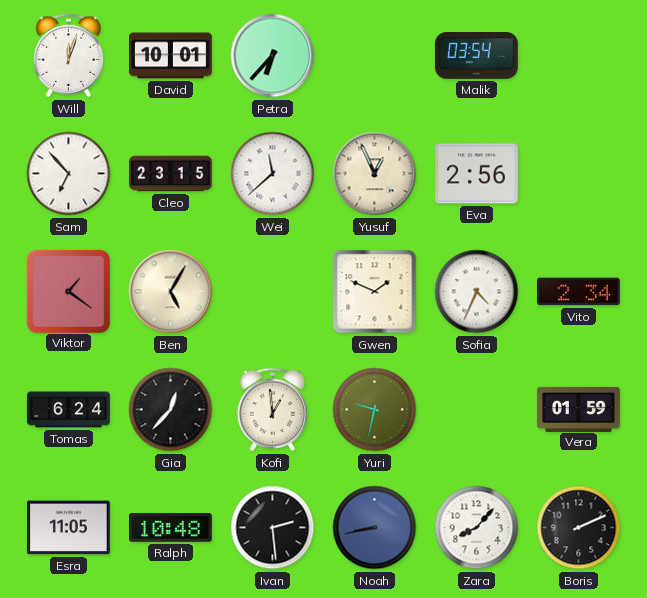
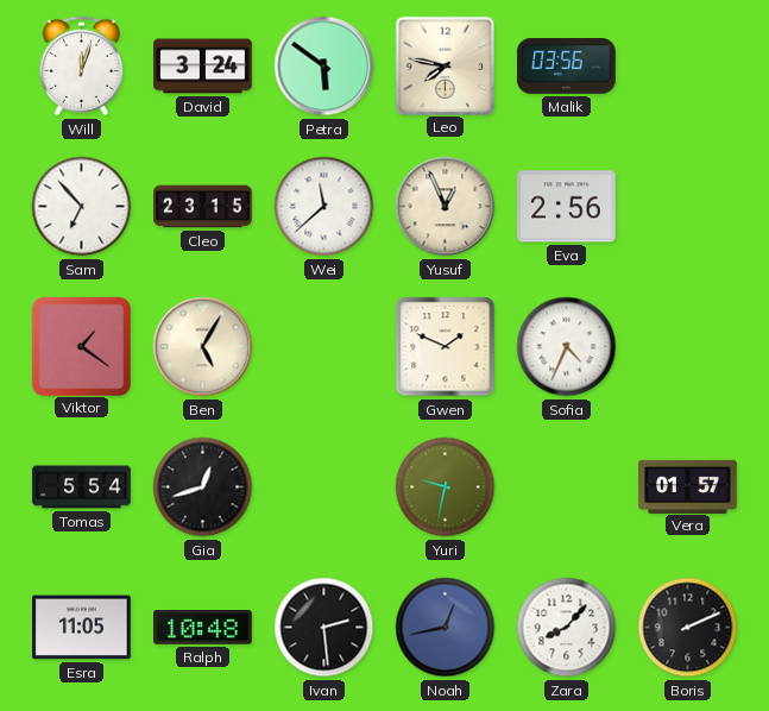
David: 10:01 -> 3:24 (203, 67)
Petra: 6:37 -> 5:51 (324, 67)
Leo: none -> 7:47 (445, 65)
Malik: 03:54 -> 03:56 (567, 67)
Vito: 2:34 -> none (579, 292)
Tomas: 6:24 -> 5:54 (82, 487)
Gia: 12:37 -> 12:42 (203, 487)
Kofi: 12:59 -> none (273, 410)
Vera: 01:59 -> 01:57 (688, 486)
Noah: 8:43 -> 12:43 (446, 628)
